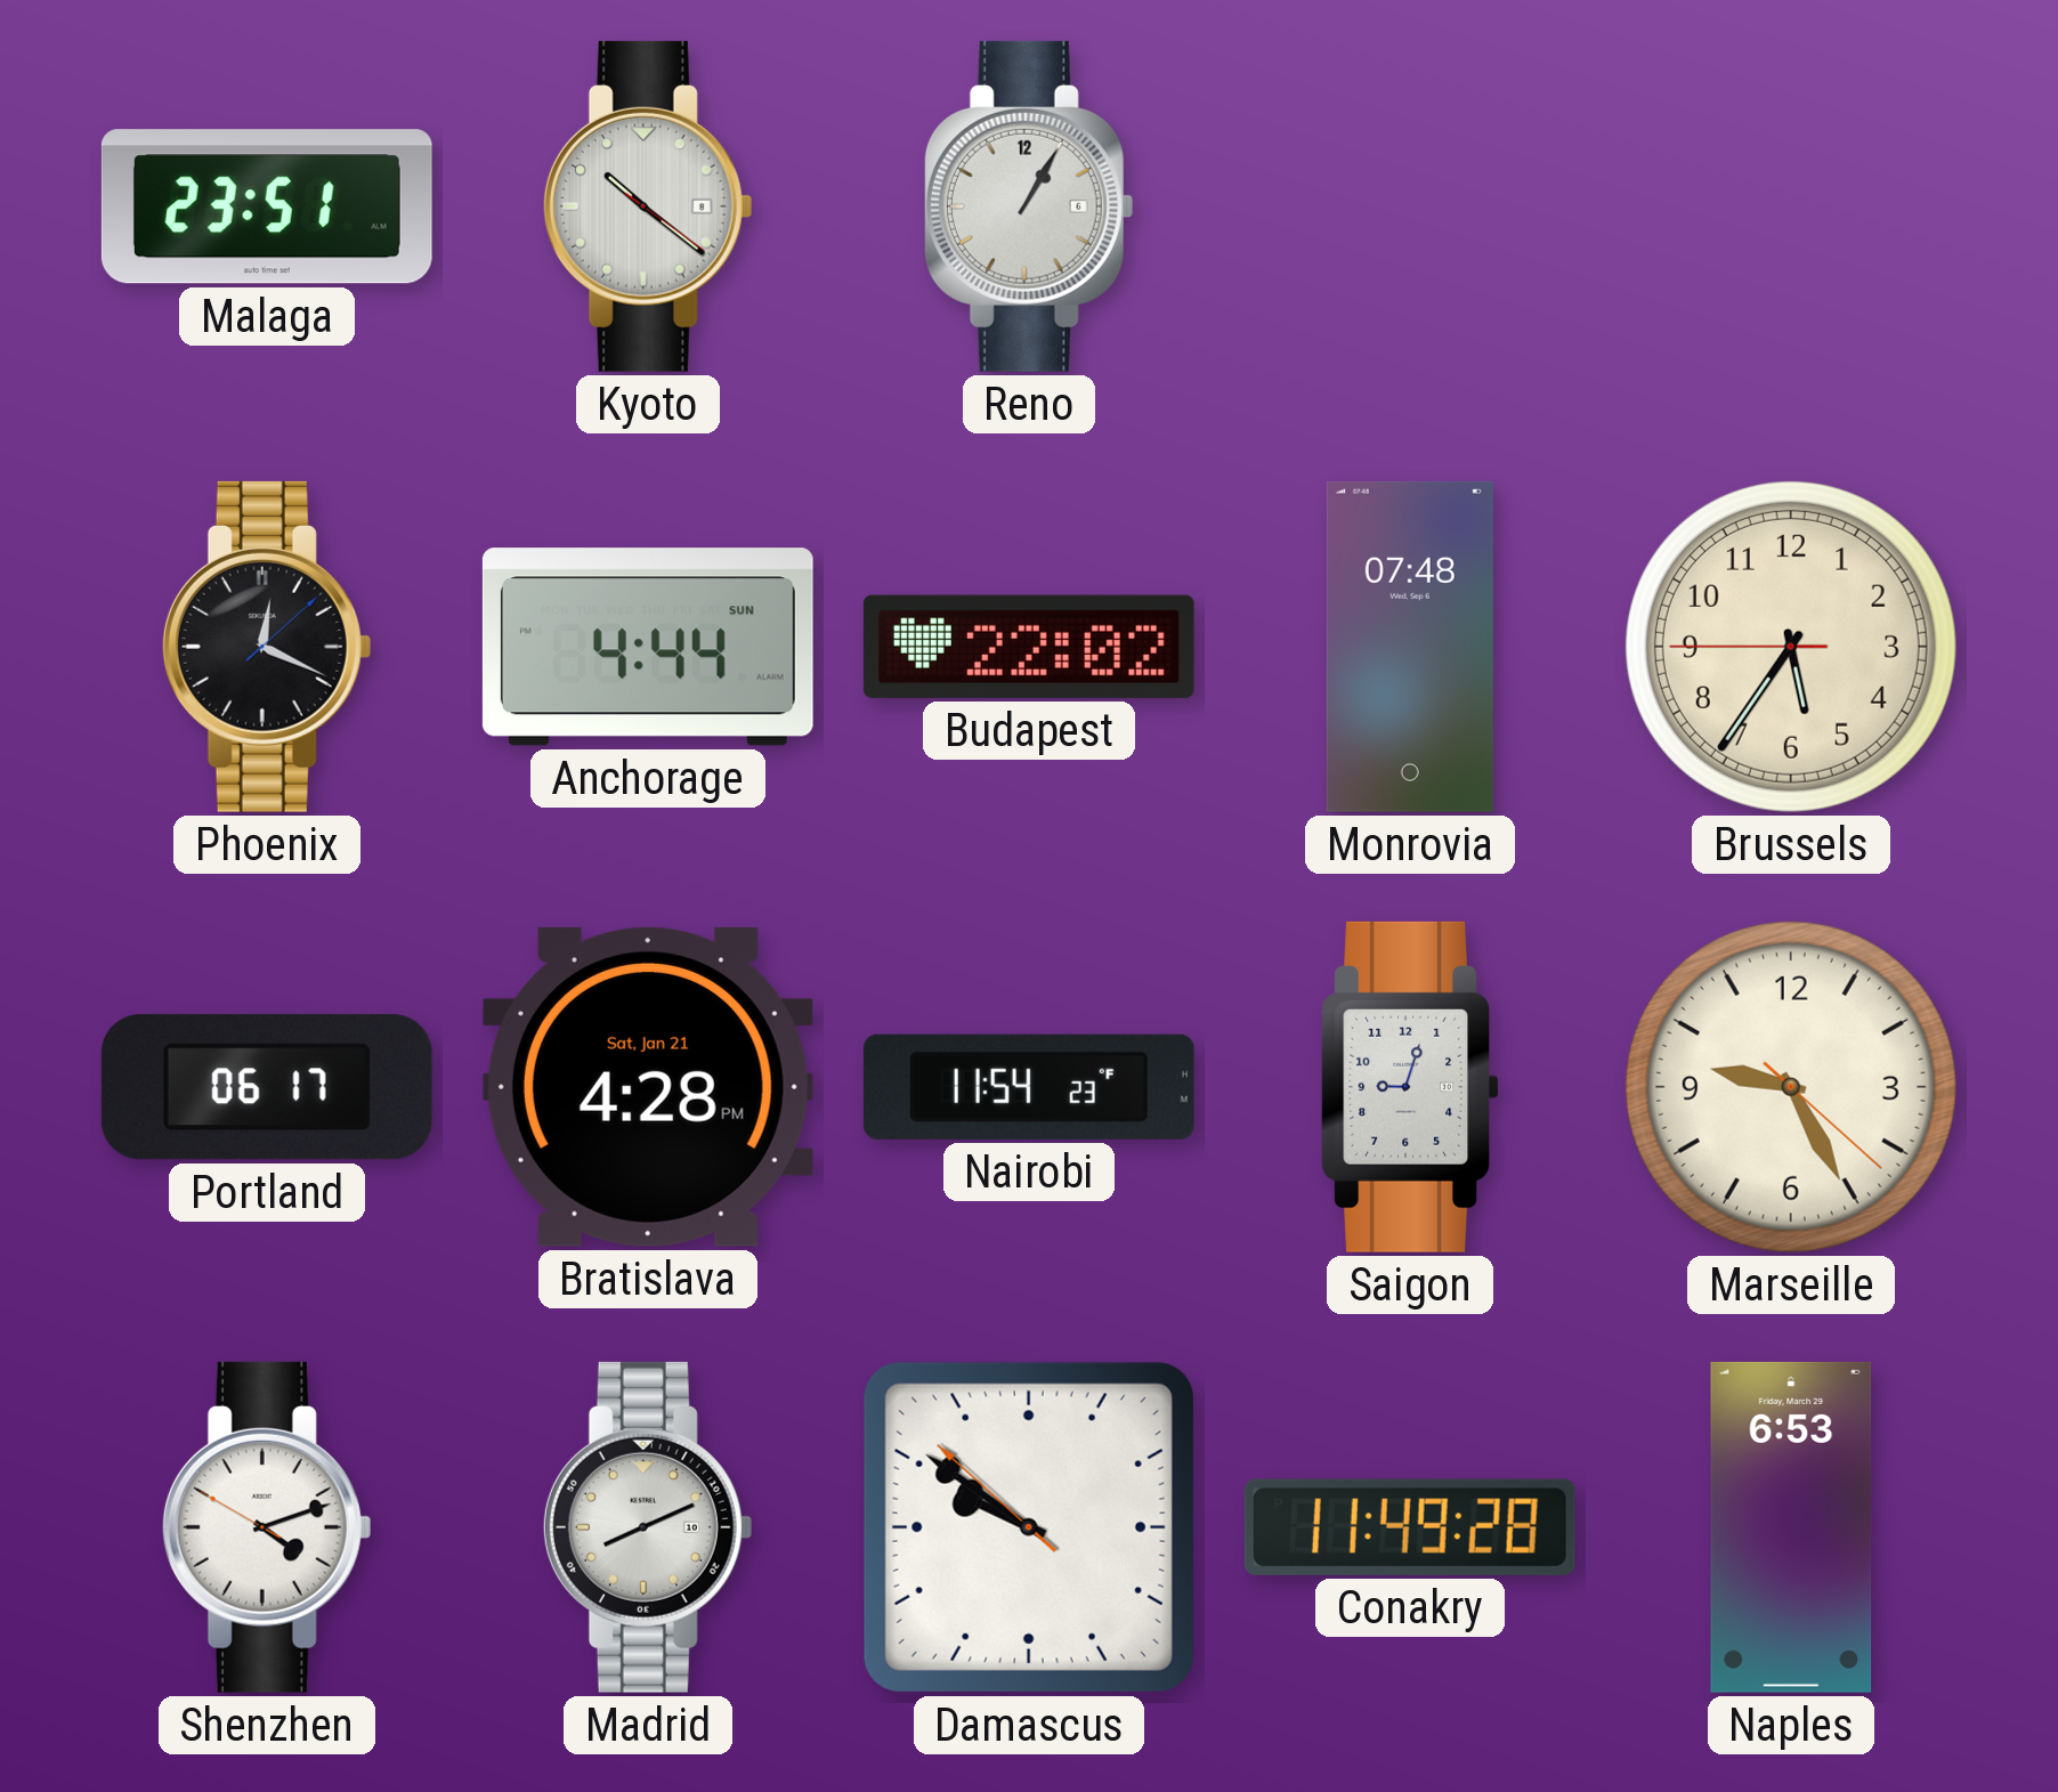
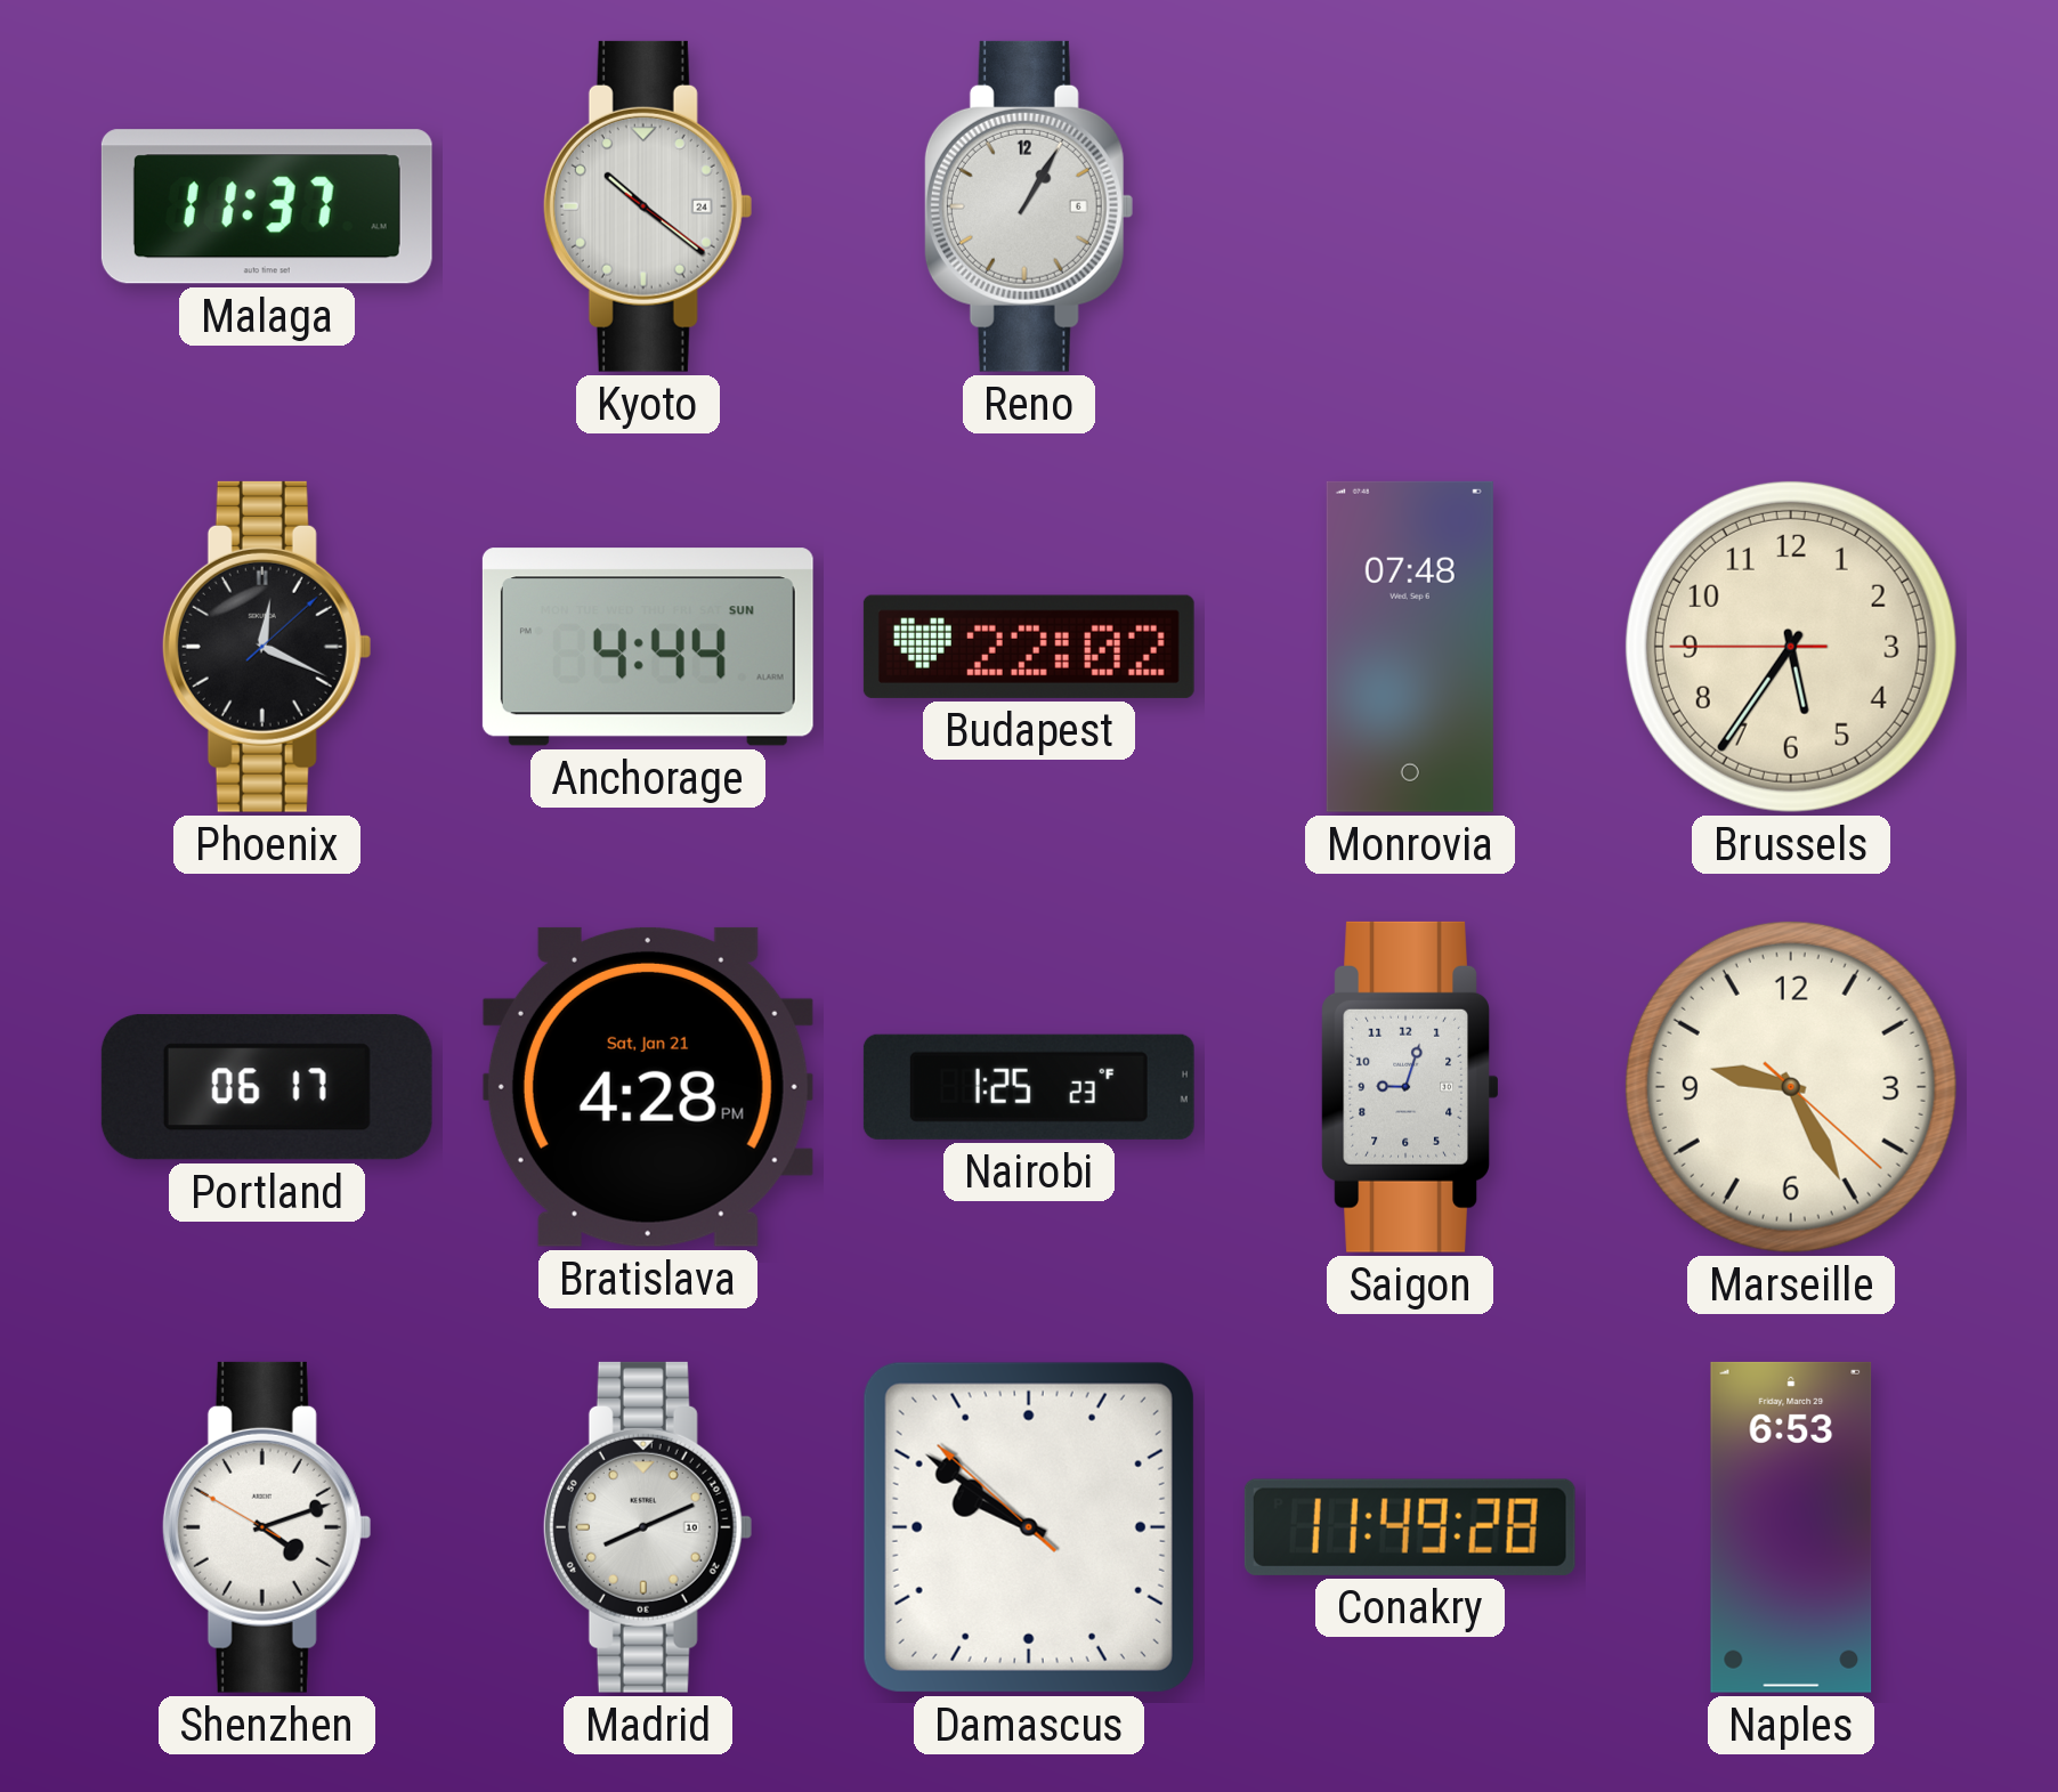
Malaga: 23:51 -> 11:37 (267, 206)
Kyoto date: 8 -> 24 (648, 206)
Nairobi: 11:54 -> 1:25 (1029, 1087)
